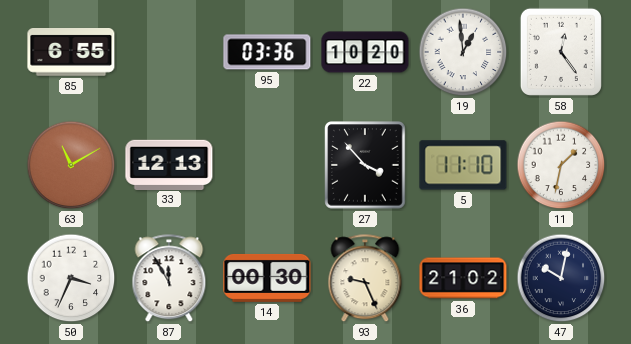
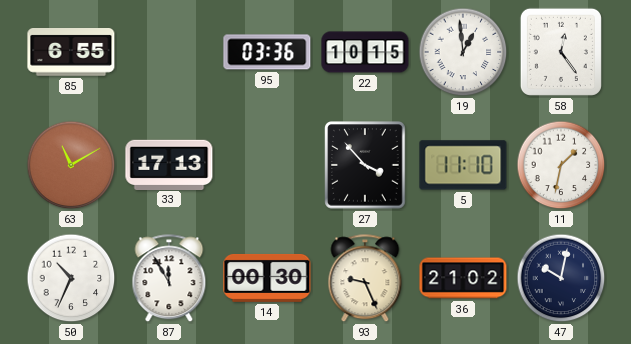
22: 10:20 -> 10:15 (365, 52)
33: 12:13 -> 17:13 (169, 164)
50: 3:34 -> 10:34 (71, 278)
